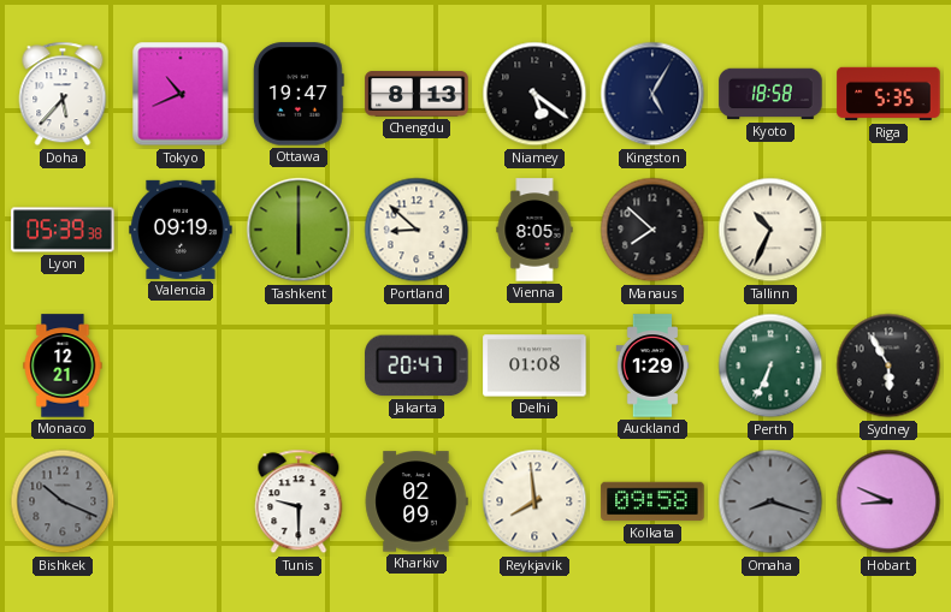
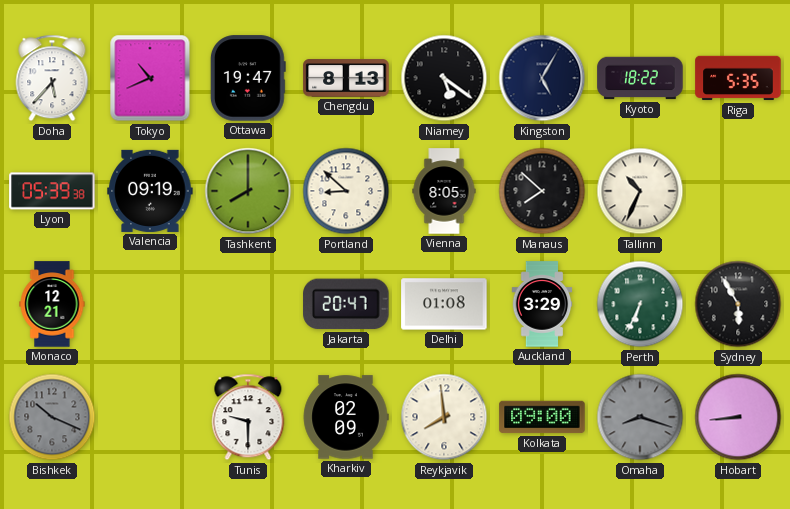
Kyoto: 18:58 -> 18:22 (640, 78)
Tashkent: 6:00 -> 8:00 (248, 191)
Auckland: 1:29 -> 3:29 (542, 304)
Kolkata: 09:58 -> 09:00 (542, 417)
Hobart: 8:49 -> 8:44 (738, 417)
